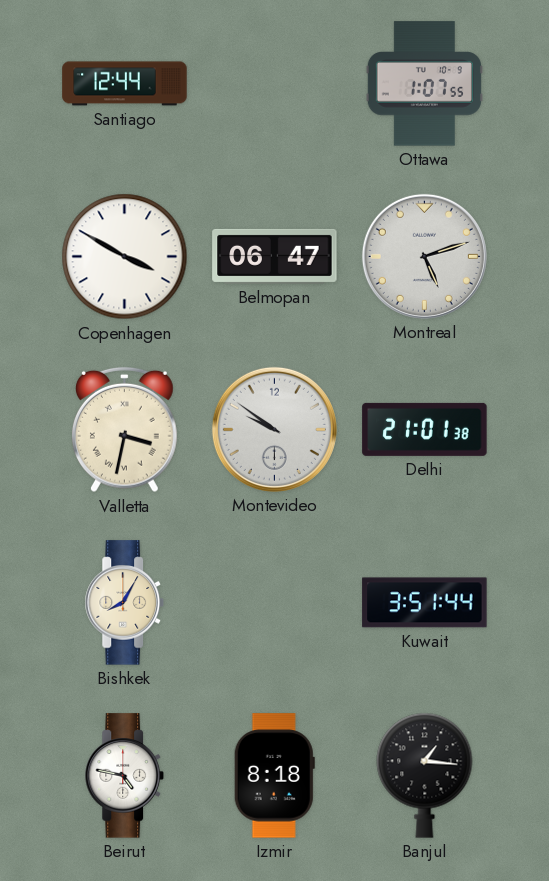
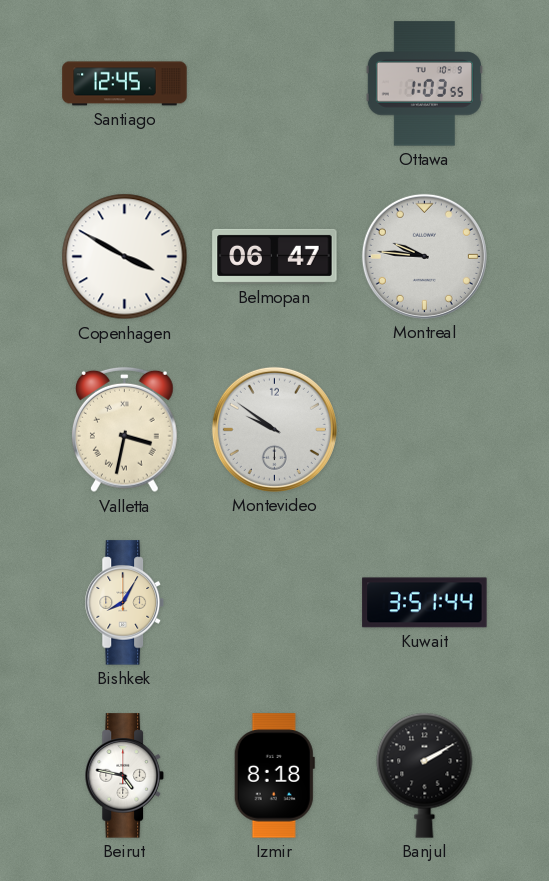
Santiago: 12:44 -> 12:45 (125, 84)
Ottawa: 1:07 -> 1:03 (424, 84)
Montreal: 5:12 -> 9:46 (424, 256)
Delhi: 21:01 -> none (425, 429)
Banjul: 1:16 -> 2:10 (425, 775)
